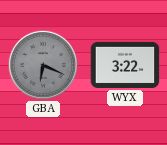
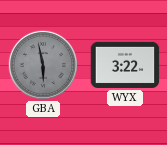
GBA: 6:19 -> 5:58 (42, 64)
